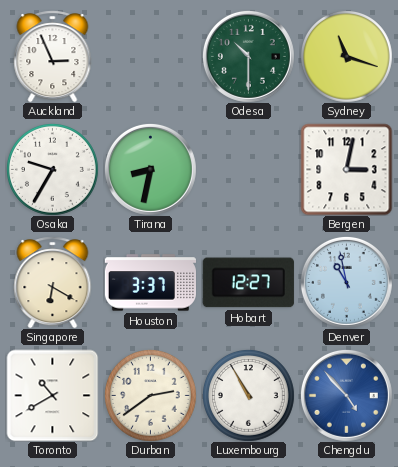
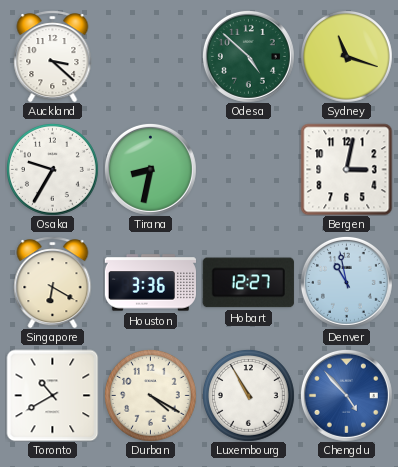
Auckland: 2:56 -> 3:22 (53, 56)
Odesa: 10:30 -> 4:52 (248, 56)
Houston: 3:37 -> 3:36 (150, 283)
Durban: 2:39 -> 4:20 (150, 395)
